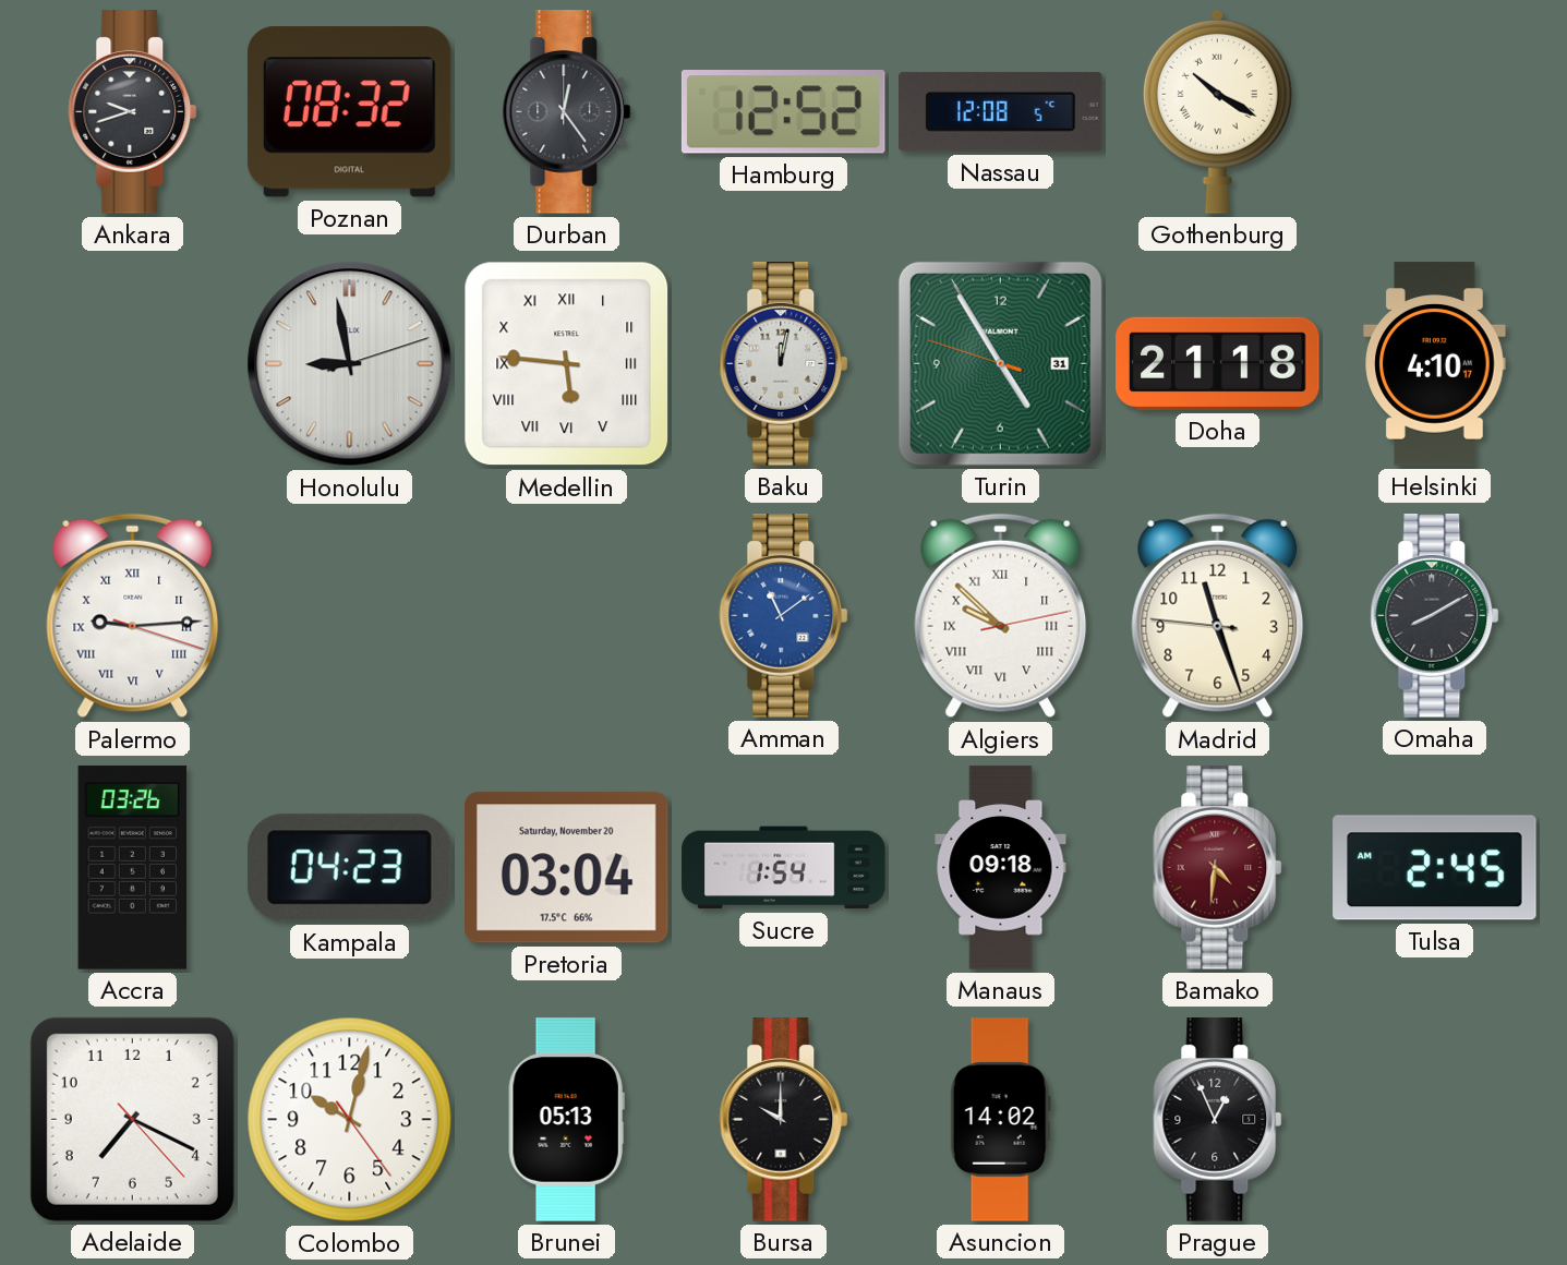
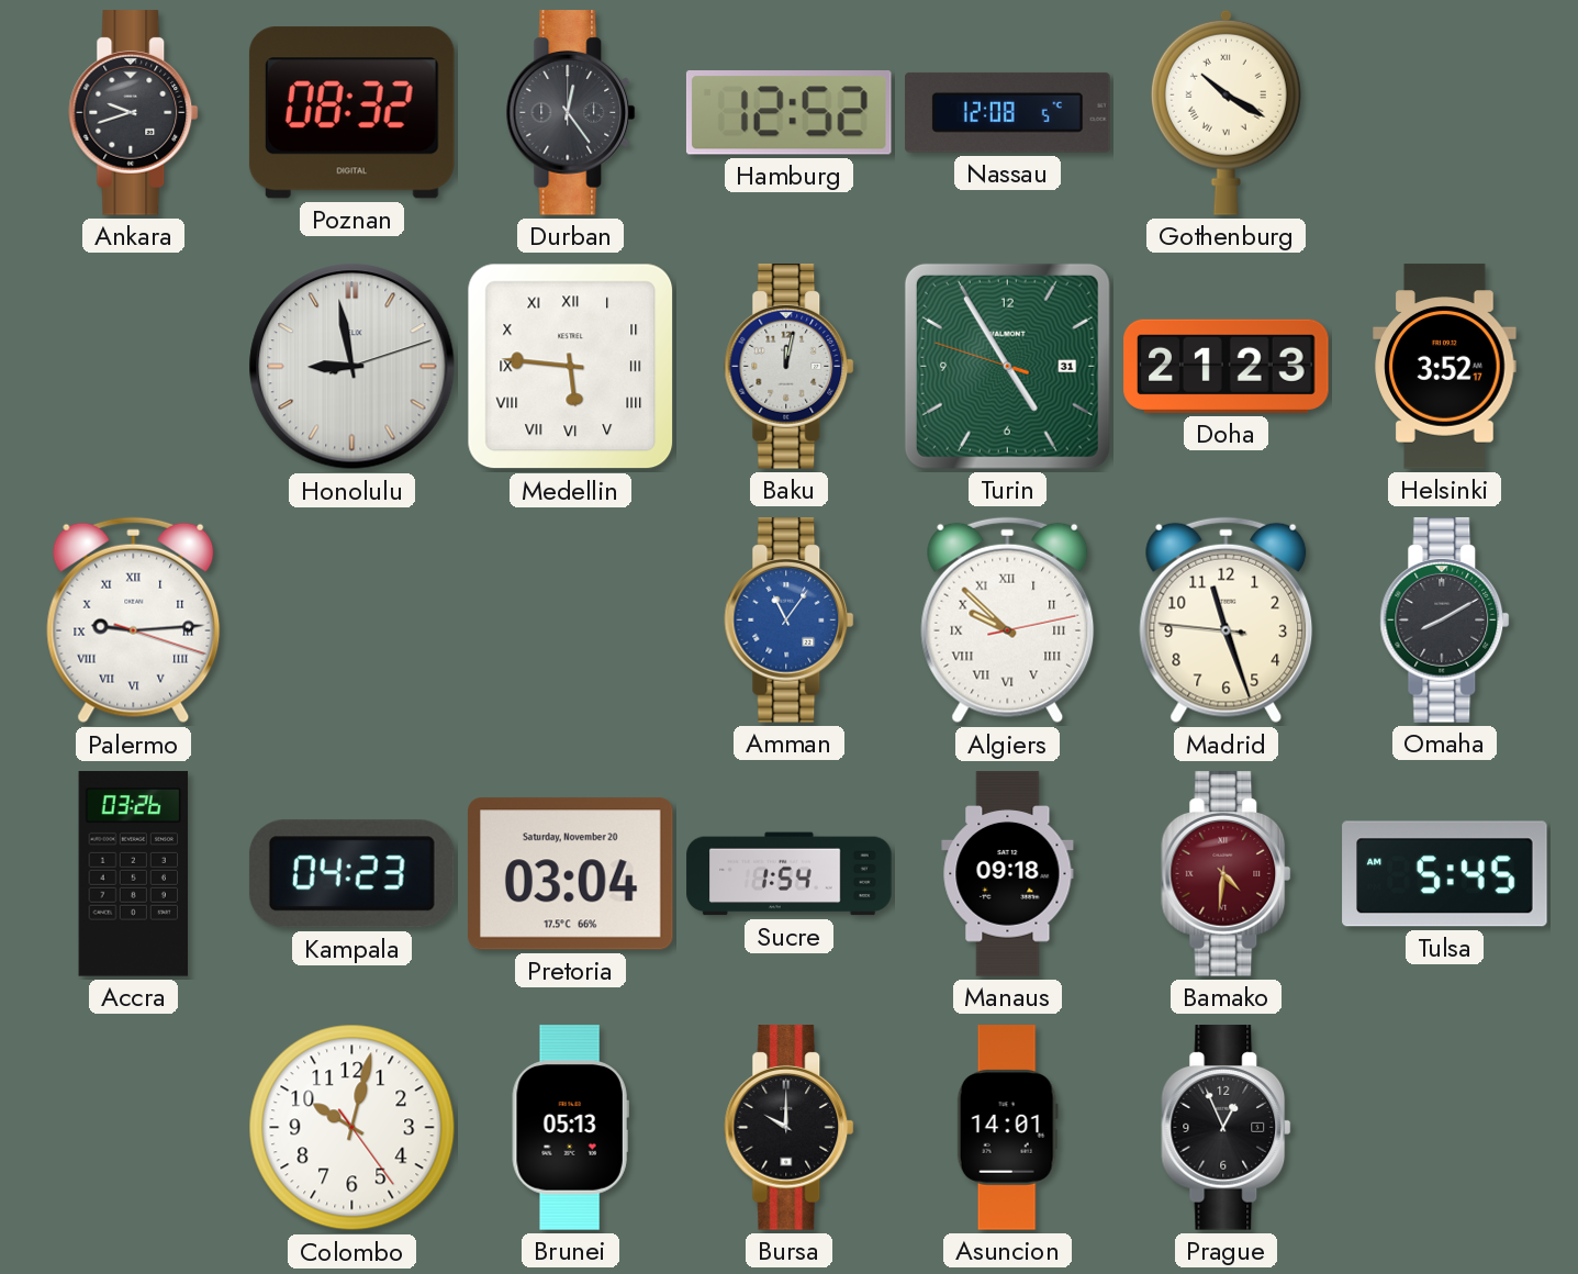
Doha: 21:18 -> 21:23 (1227, 366)
Helsinki: 4:10 -> 3:52 (1445, 367)
Amman: 11:09 -> 11:06 (790, 621)
Tulsa: 2:45 -> 5:45 (1445, 874)
Adelaide: 7:19 -> none (132, 1119)
Asuncion: 14:02 -> 14:01 (1007, 1128)
